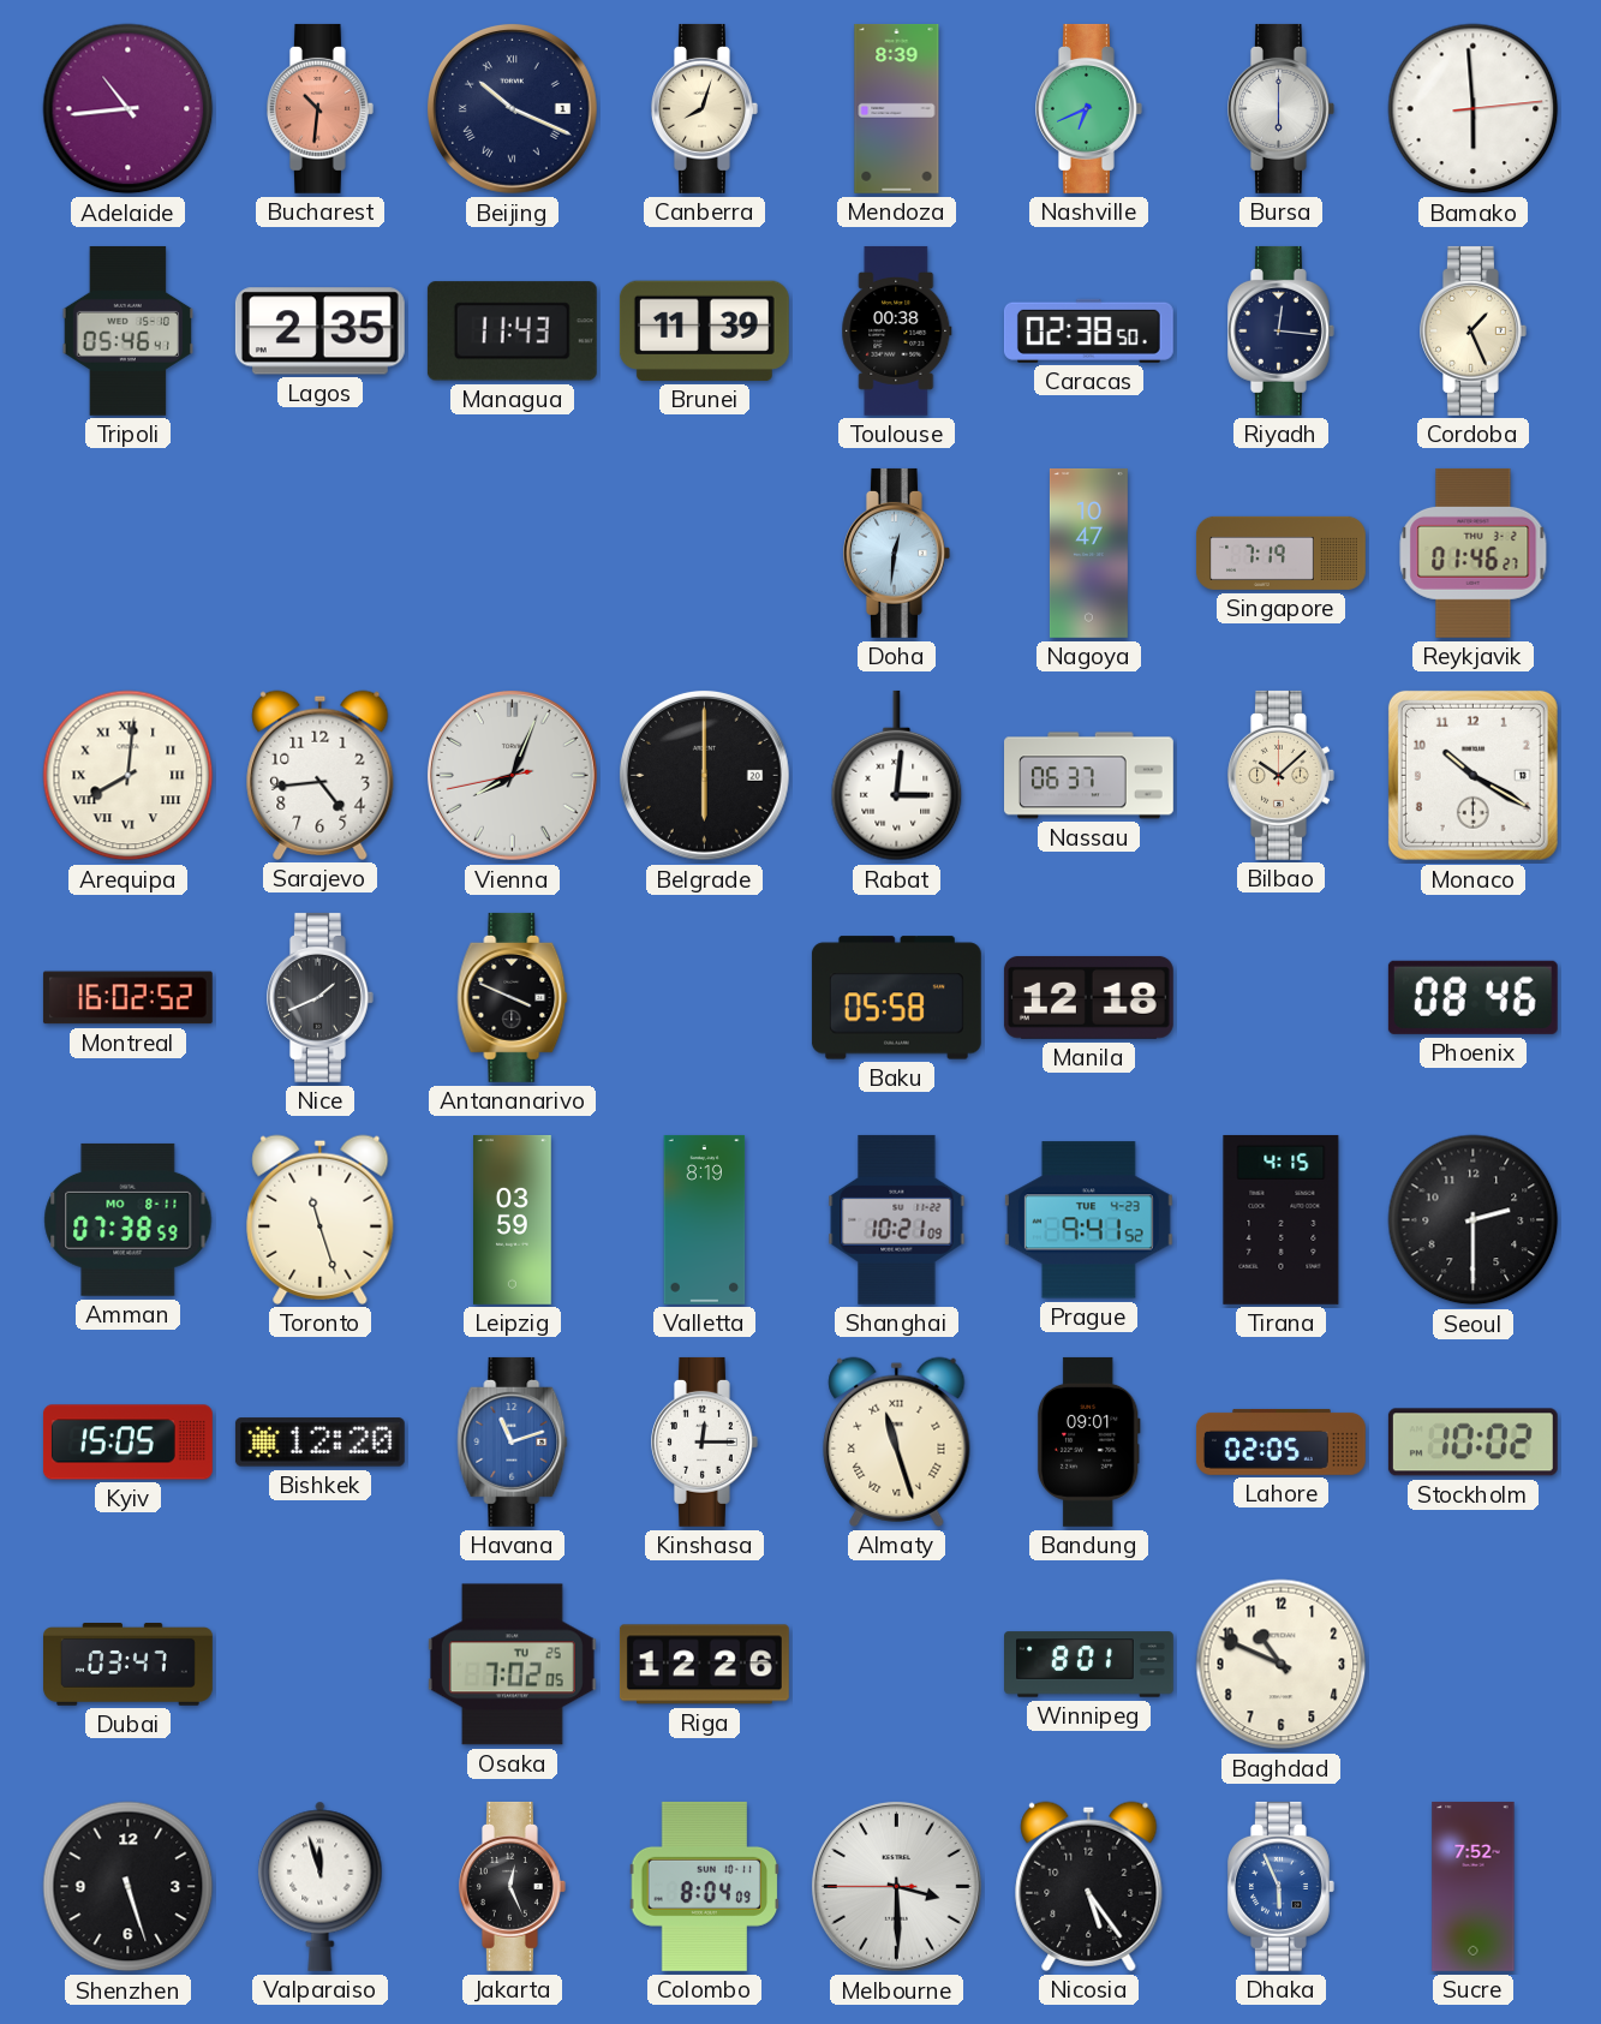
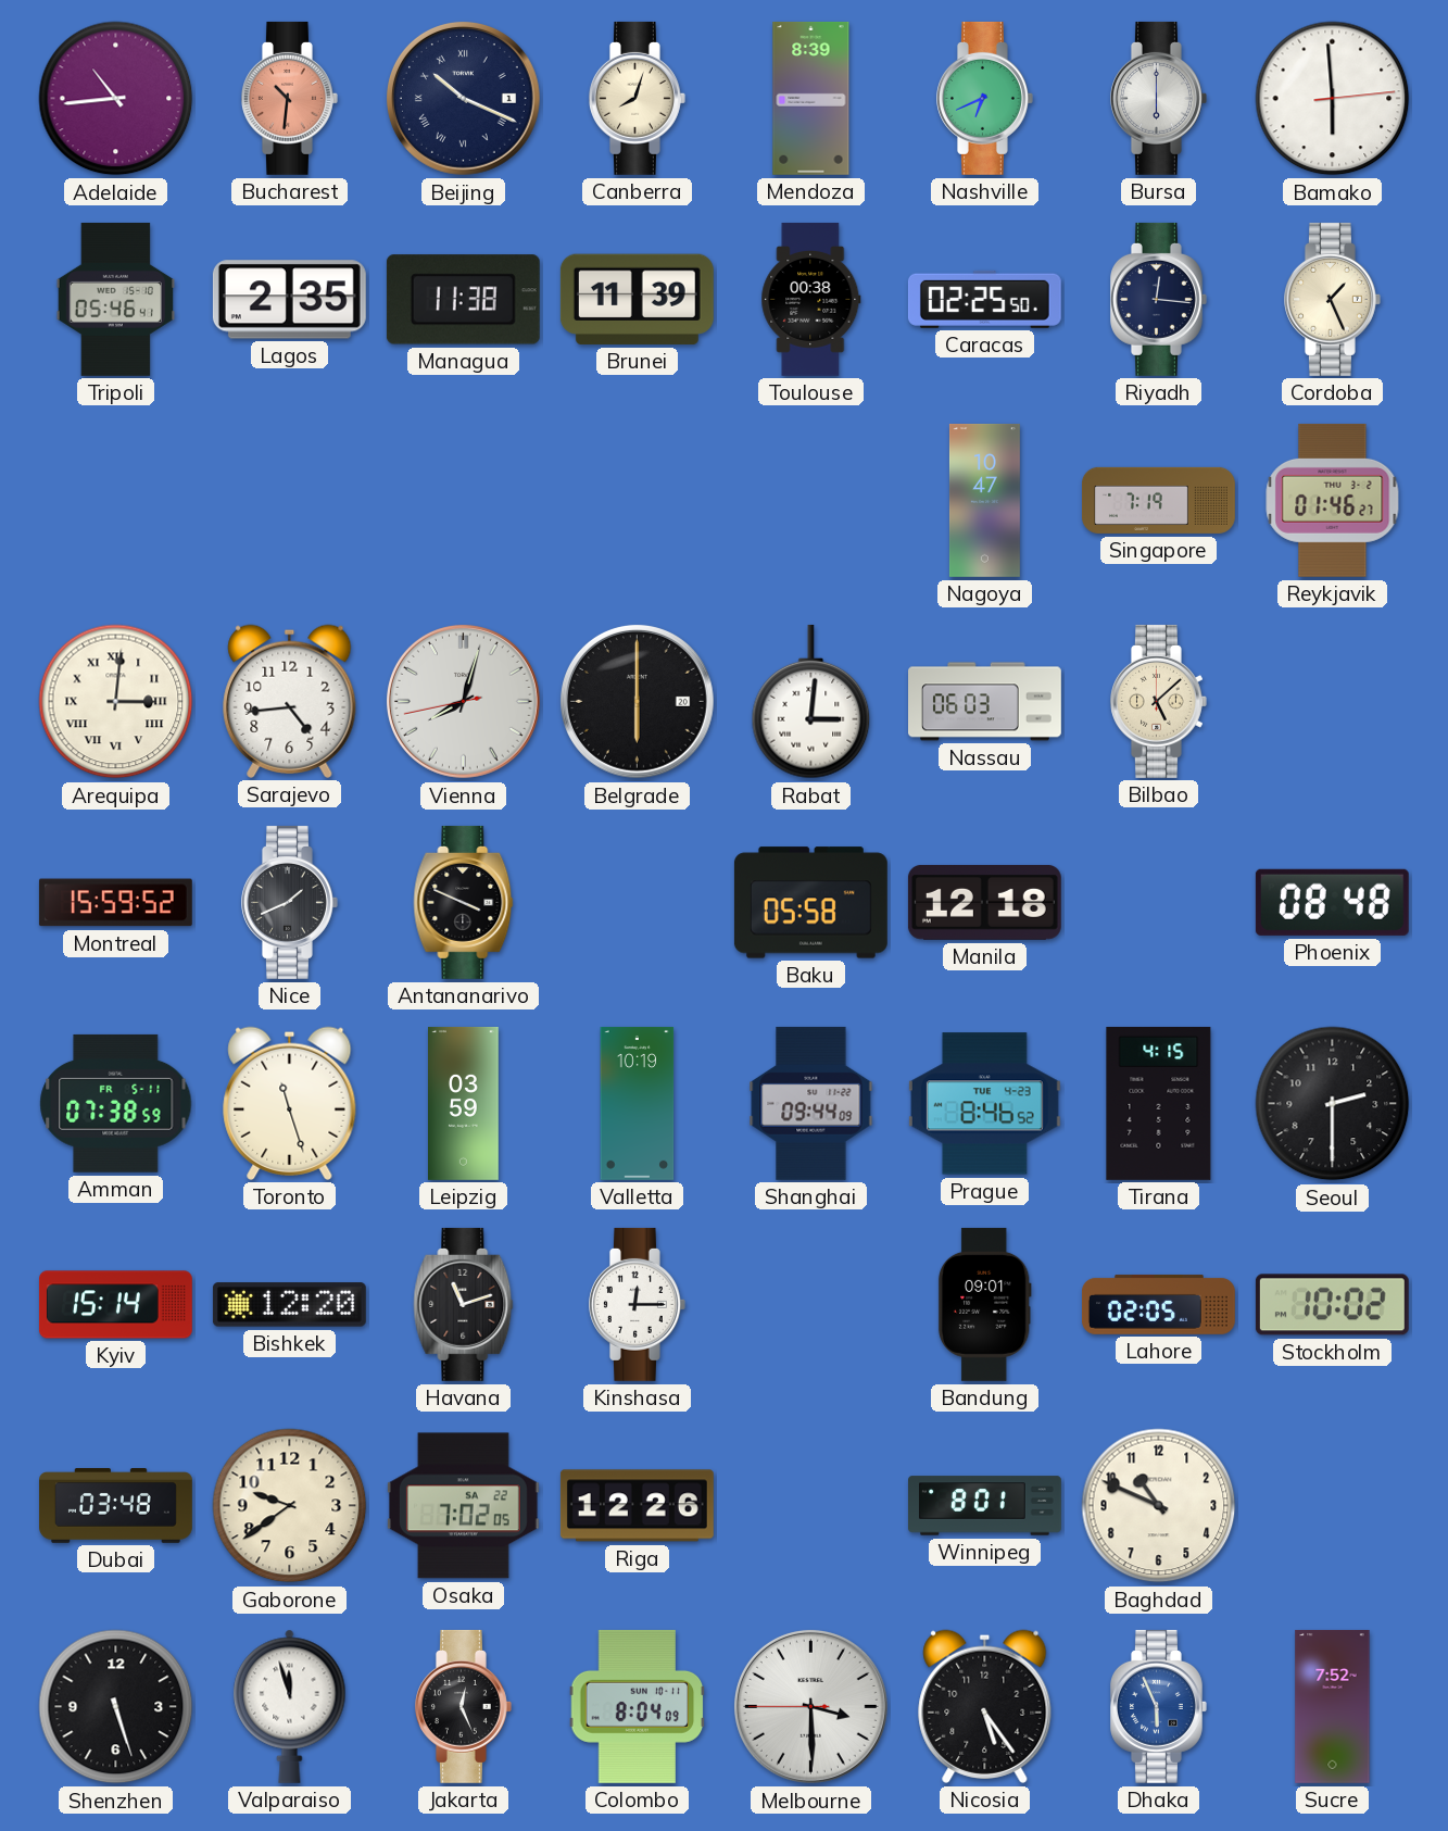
Managua: 11:43 -> 11:38 (463, 300)
Caracas: 02:38 -> 02:25 (984, 299)
Doha: 12:31 -> none (897, 553)
Arequipa: 8:01 -> 3:01 (116, 702)
Vienna: 8:03 -> 8:02 (463, 701)
Nassau: 06:37 -> 06:03 (985, 702)
Bilbao: 10:08 -> 5:08 (1159, 701)
Monaco: 10:20 -> none (1472, 775)
Montreal: 16:02 -> 15:59 (115, 903)
Phoenix: 08:46 -> 08:48 (1332, 902)
Amman date: MO 8-11 -> FR 5-11 (116, 1103)
Valletta: 8:19 -> 10:19 (638, 1103)
Shanghai: 10:21 -> 09:44 (811, 1103)
Prague: 9:41 -> 8:46 (984, 1104)
Kyiv: 15:05 -> 15:14 (115, 1305)
Havana dial: blue -> black (464, 1304)
Almaty: 11:27 -> none (897, 1441)
Dubai: 03:47 -> 03:48 (116, 1506)
Gaborone: none -> 9:39 (290, 1506)
Osaka date: TU 25 -> SA 22 (463, 1506)
